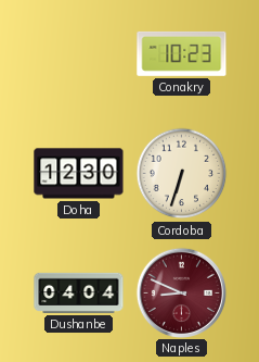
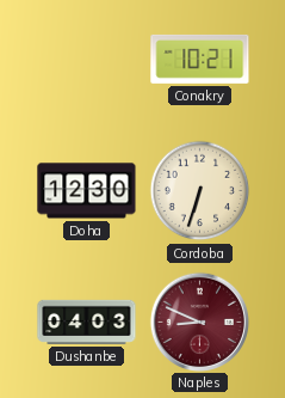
Conakry: 10:23 -> 10:21 (200, 59)
Dushanbe: 04:04 -> 04:03 (87, 322)
